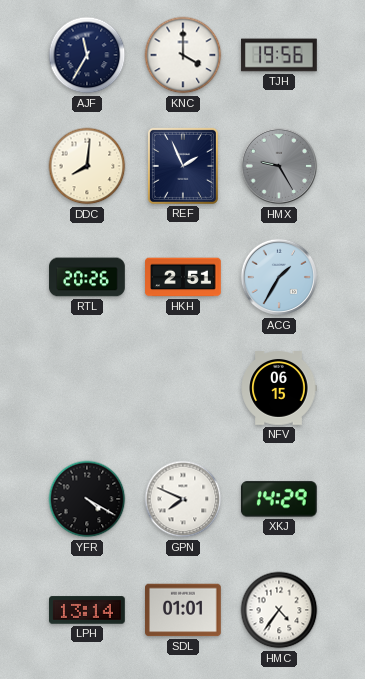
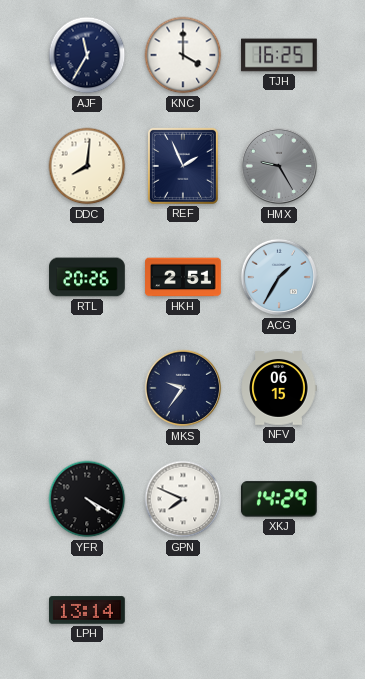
TJH: 19:56 -> 16:25 (279, 55)
MKS: none -> 9:36 (183, 388)
SDL: 01:01 -> none (183, 610)
HMC: 4:36 -> none (279, 610)
